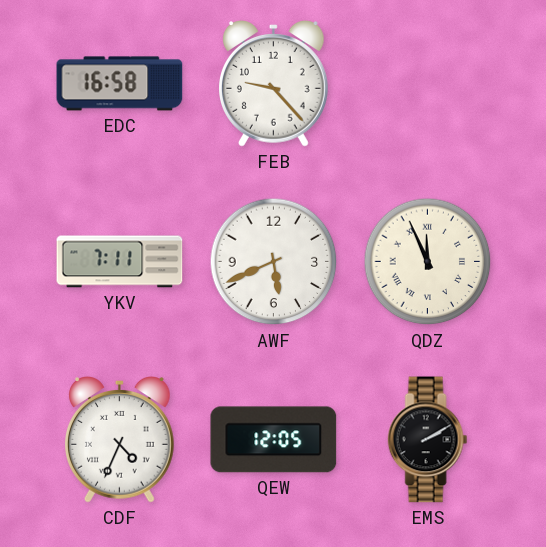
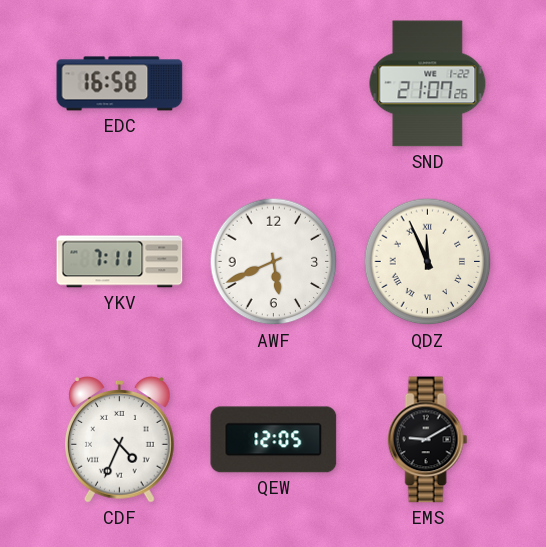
FEB: 9:23 -> none (274, 84)
SND: none -> 21:07 (428, 84)
EMS: 2:10 -> 9:10 (428, 440)
